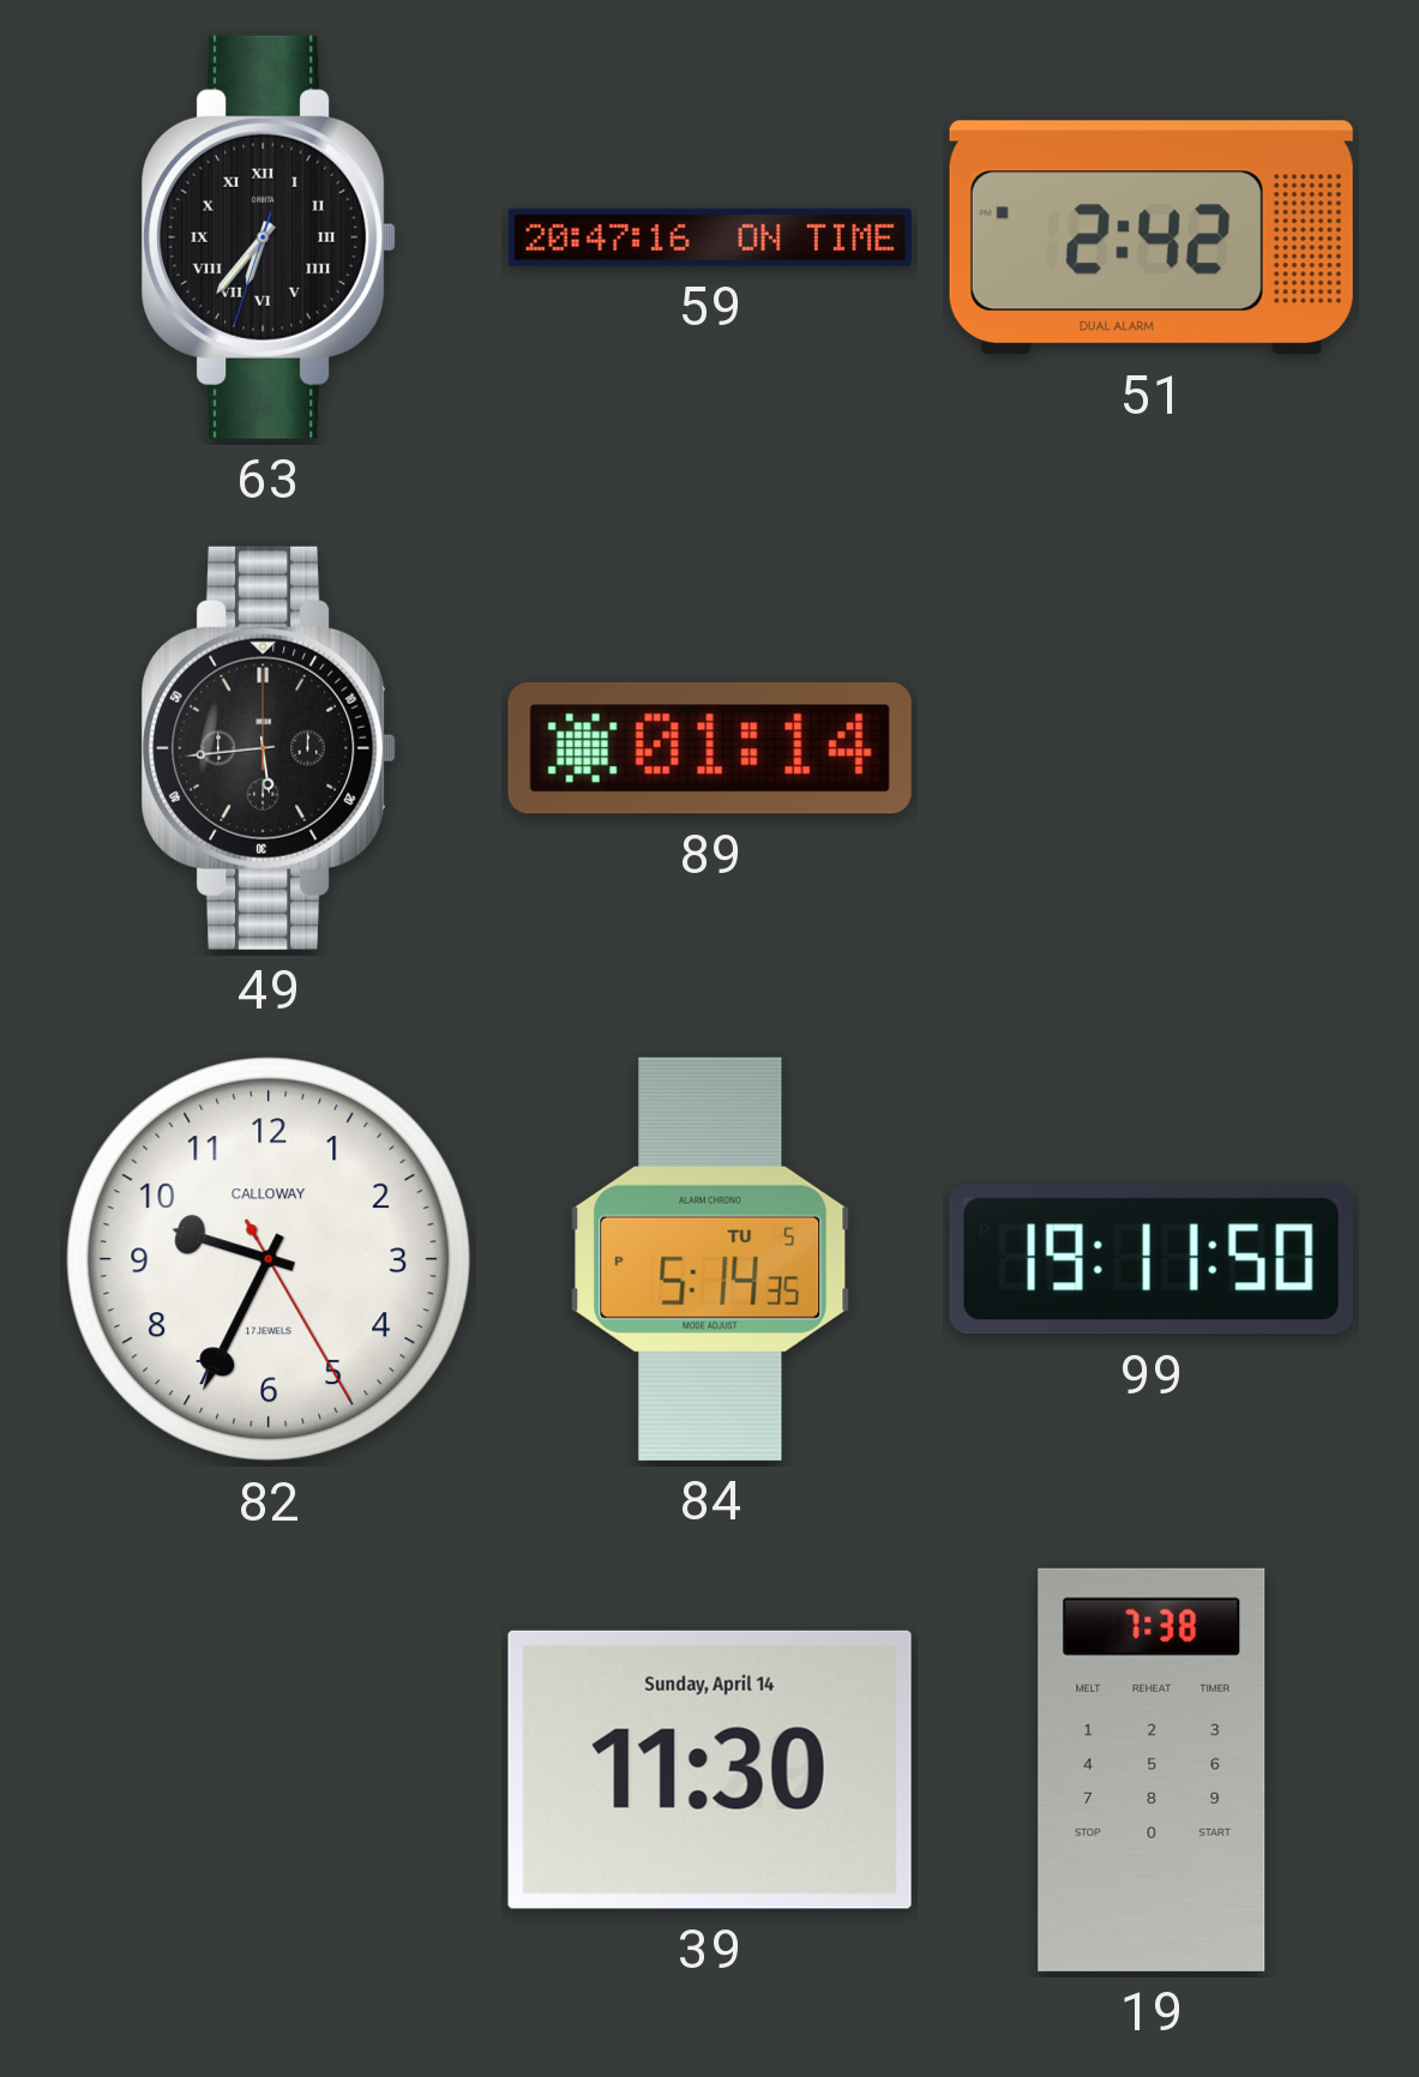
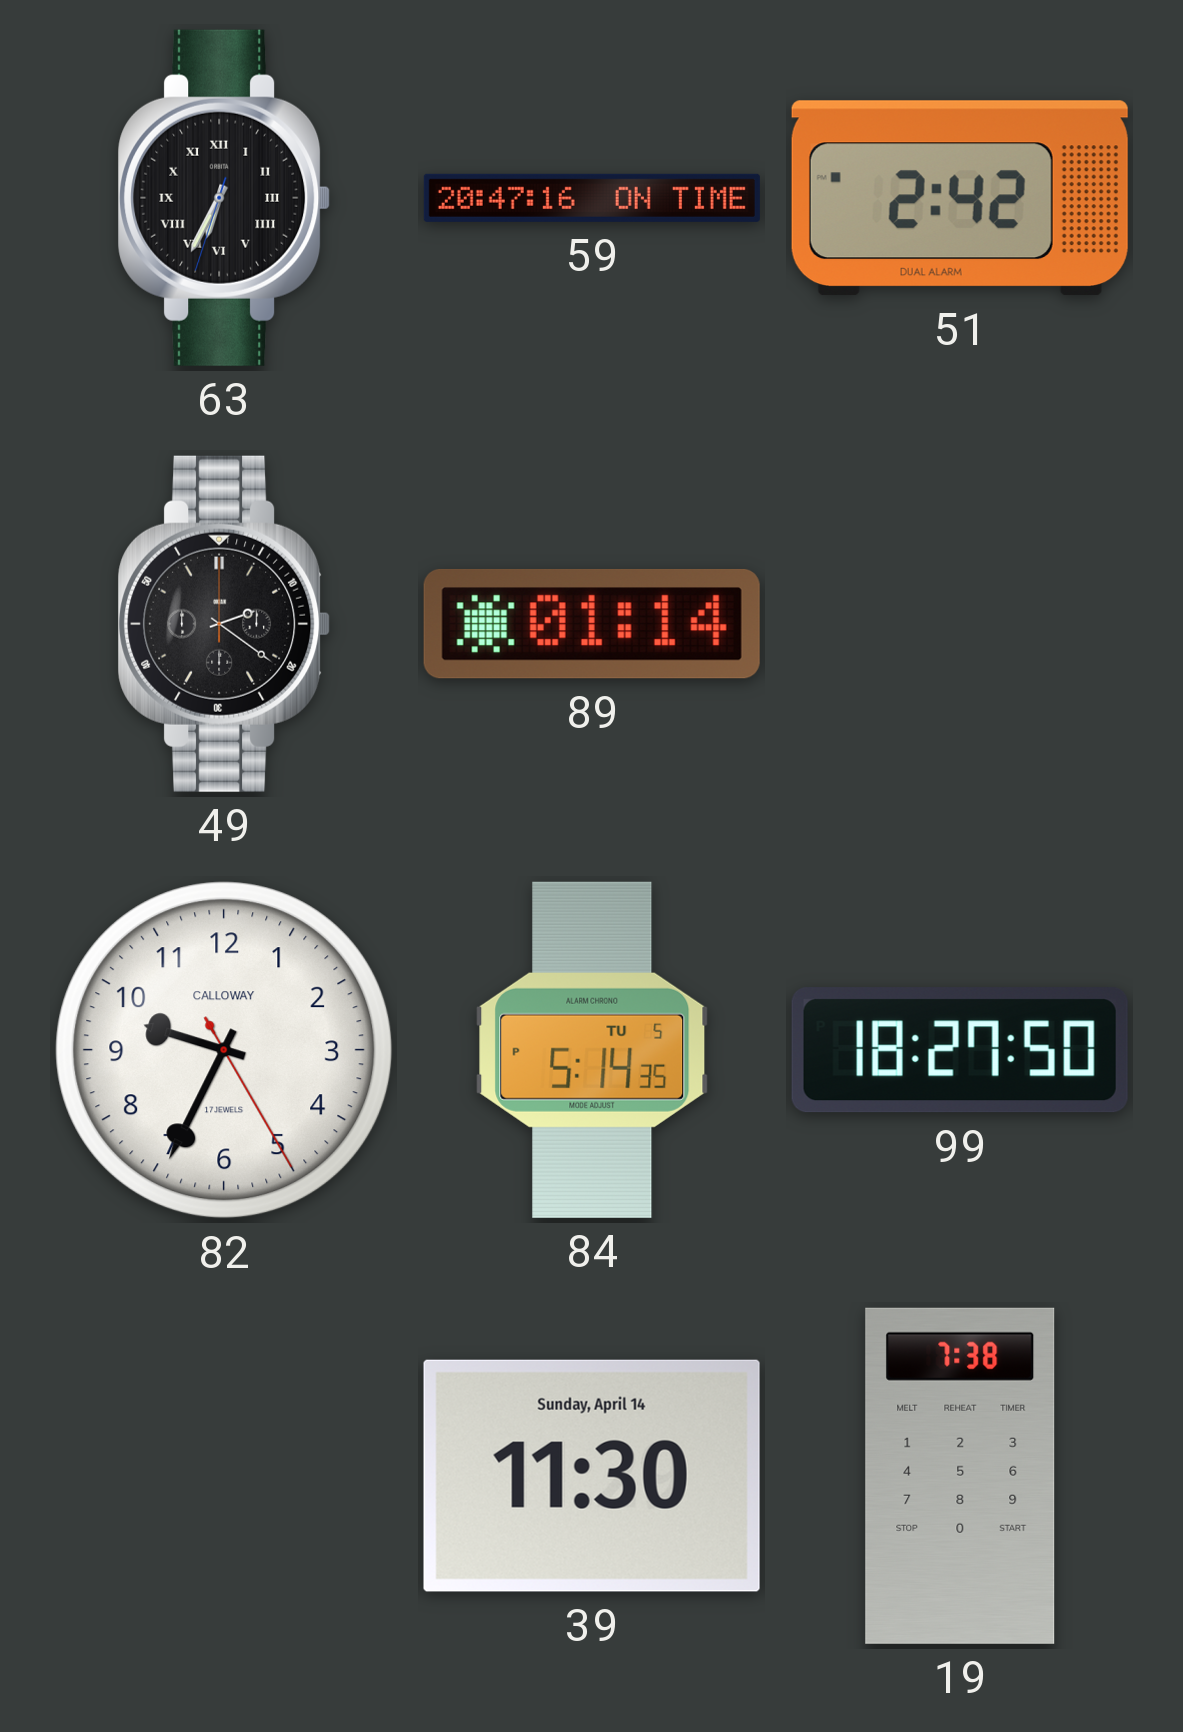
63: 6:36 -> 6:34 (224, 198)
49: 5:44 -> 2:21 (224, 624)
99: 19:11 -> 18:27 (960, 1050)
